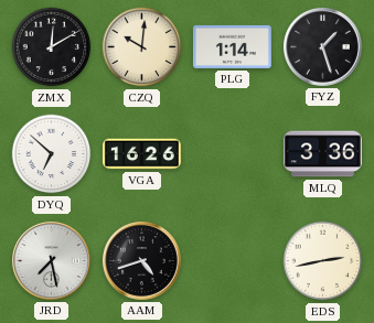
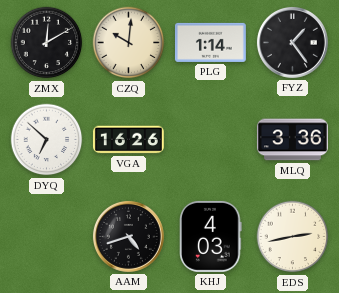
FYZ: 1:27 -> 1:24 (292, 42)
JRD: 7:28 -> none (51, 260)
KHJ: none -> 4:03 (211, 236)
